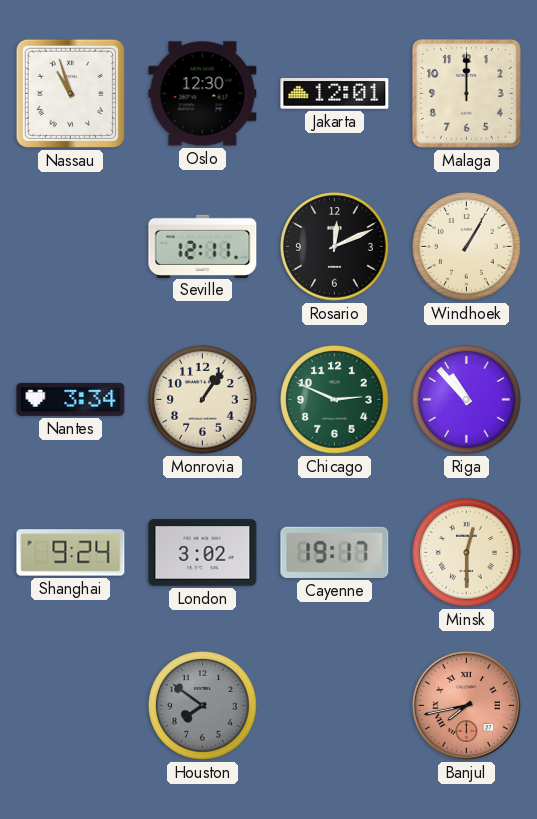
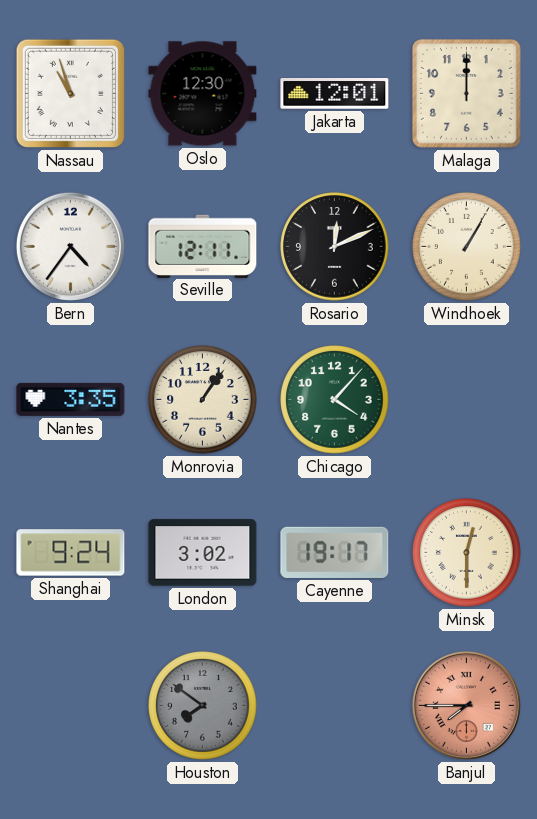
Bern: none -> 4:36 (70, 246)
Nantes: 3:34 -> 3:35 (71, 399)
Chicago: 2:49 -> 4:07 (335, 400)
Riga: 10:53 -> none (467, 400)
Banjul: 7:43 -> 7:45 (466, 705)
